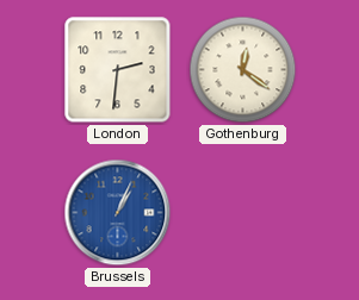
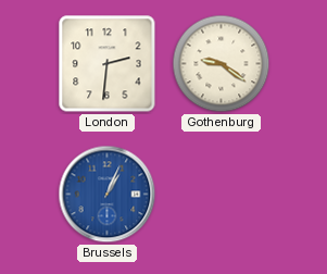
Gothenburg: 12:21 -> 9:21 (222, 64)
